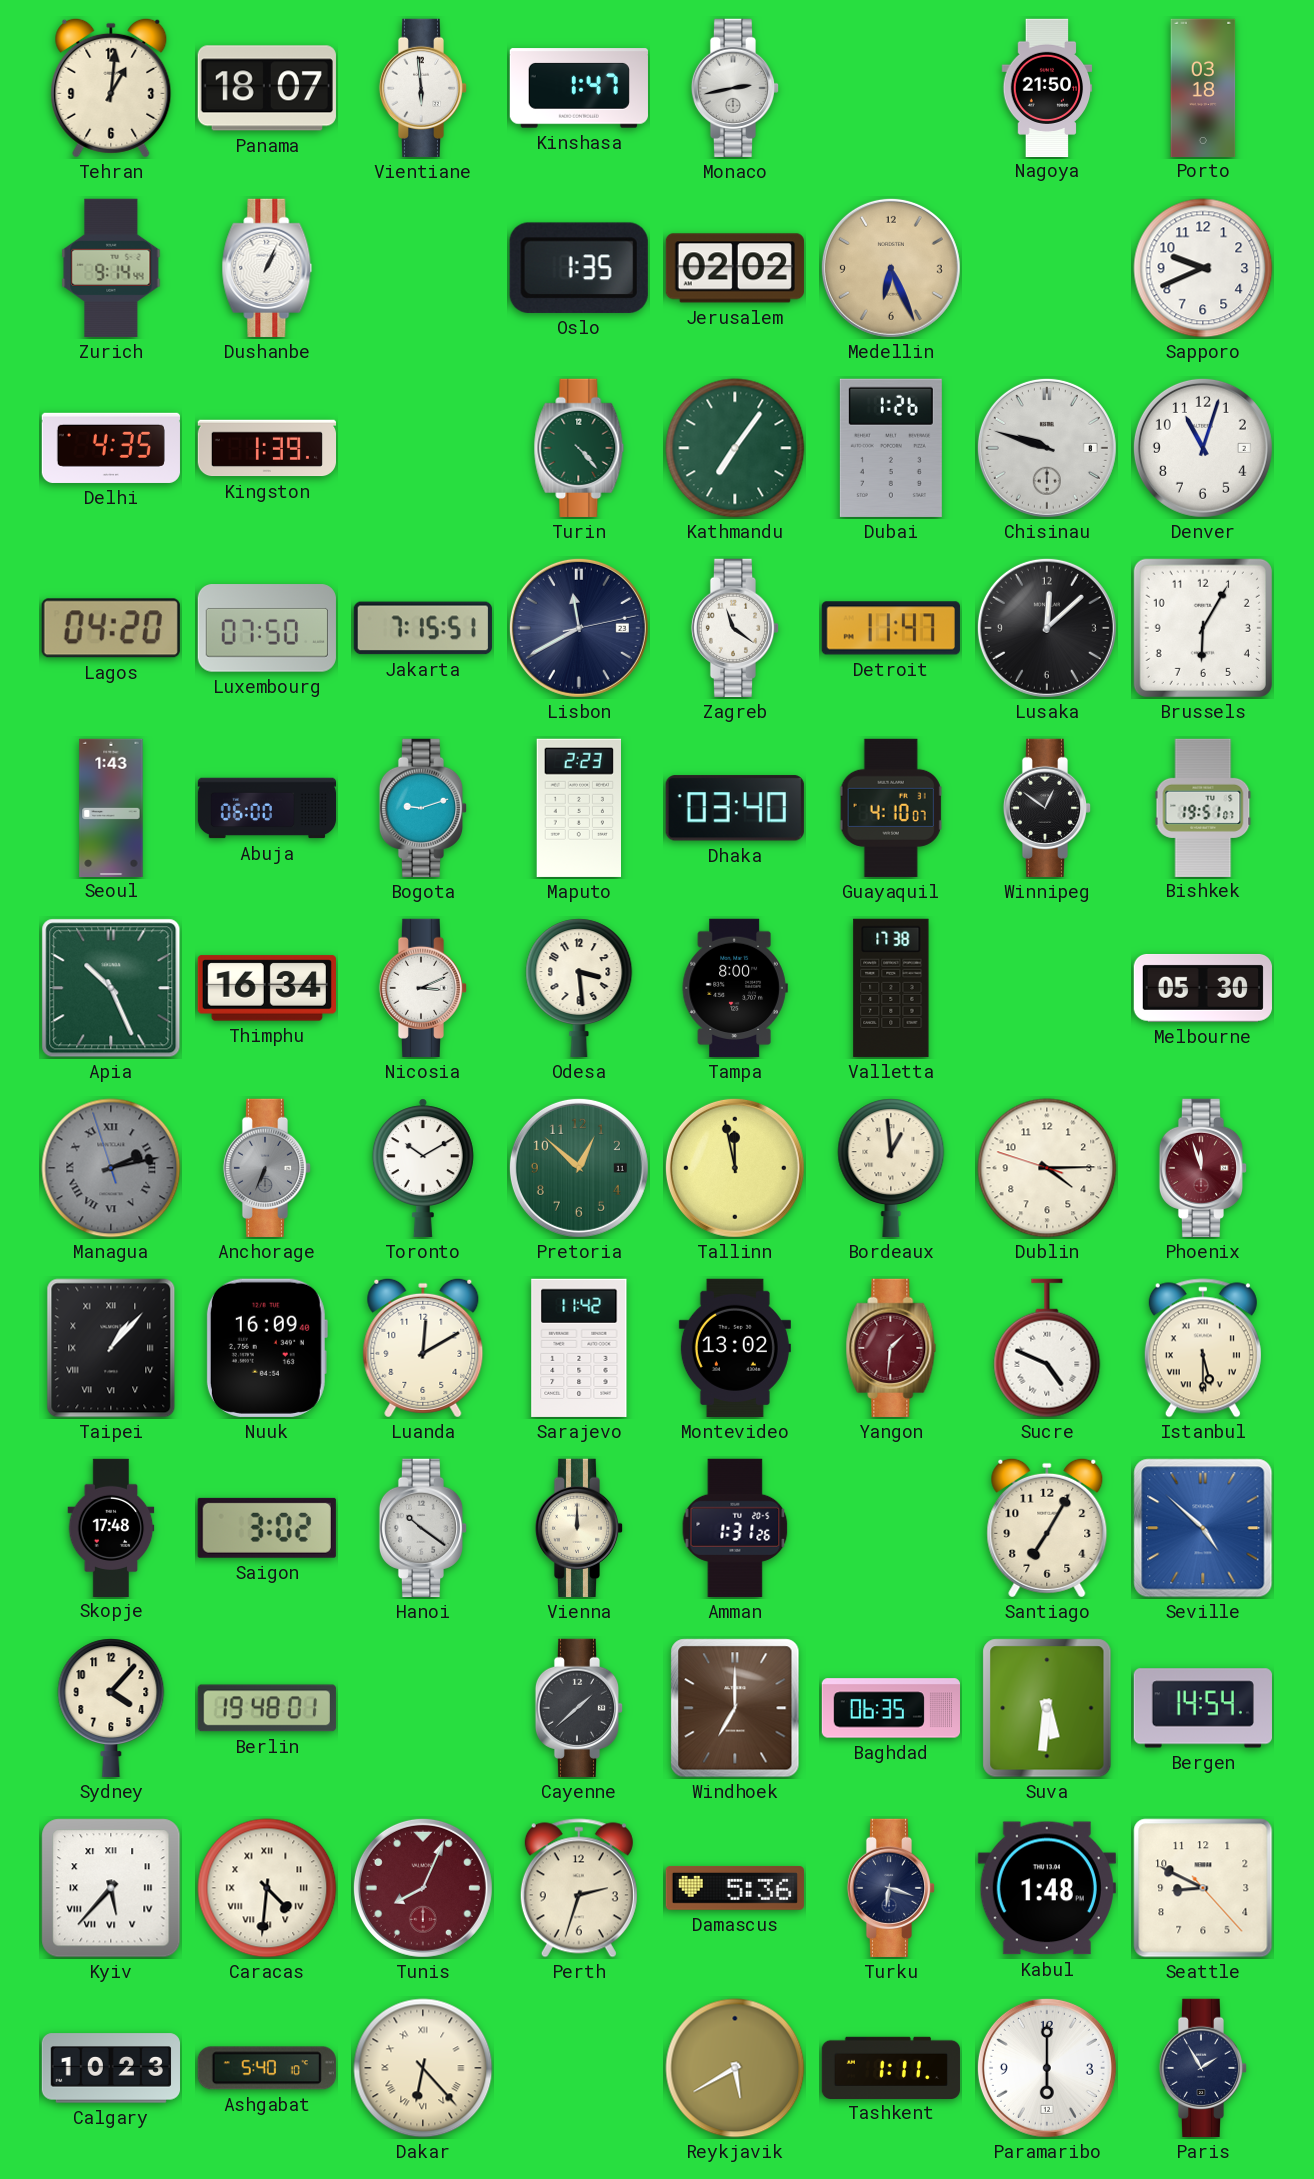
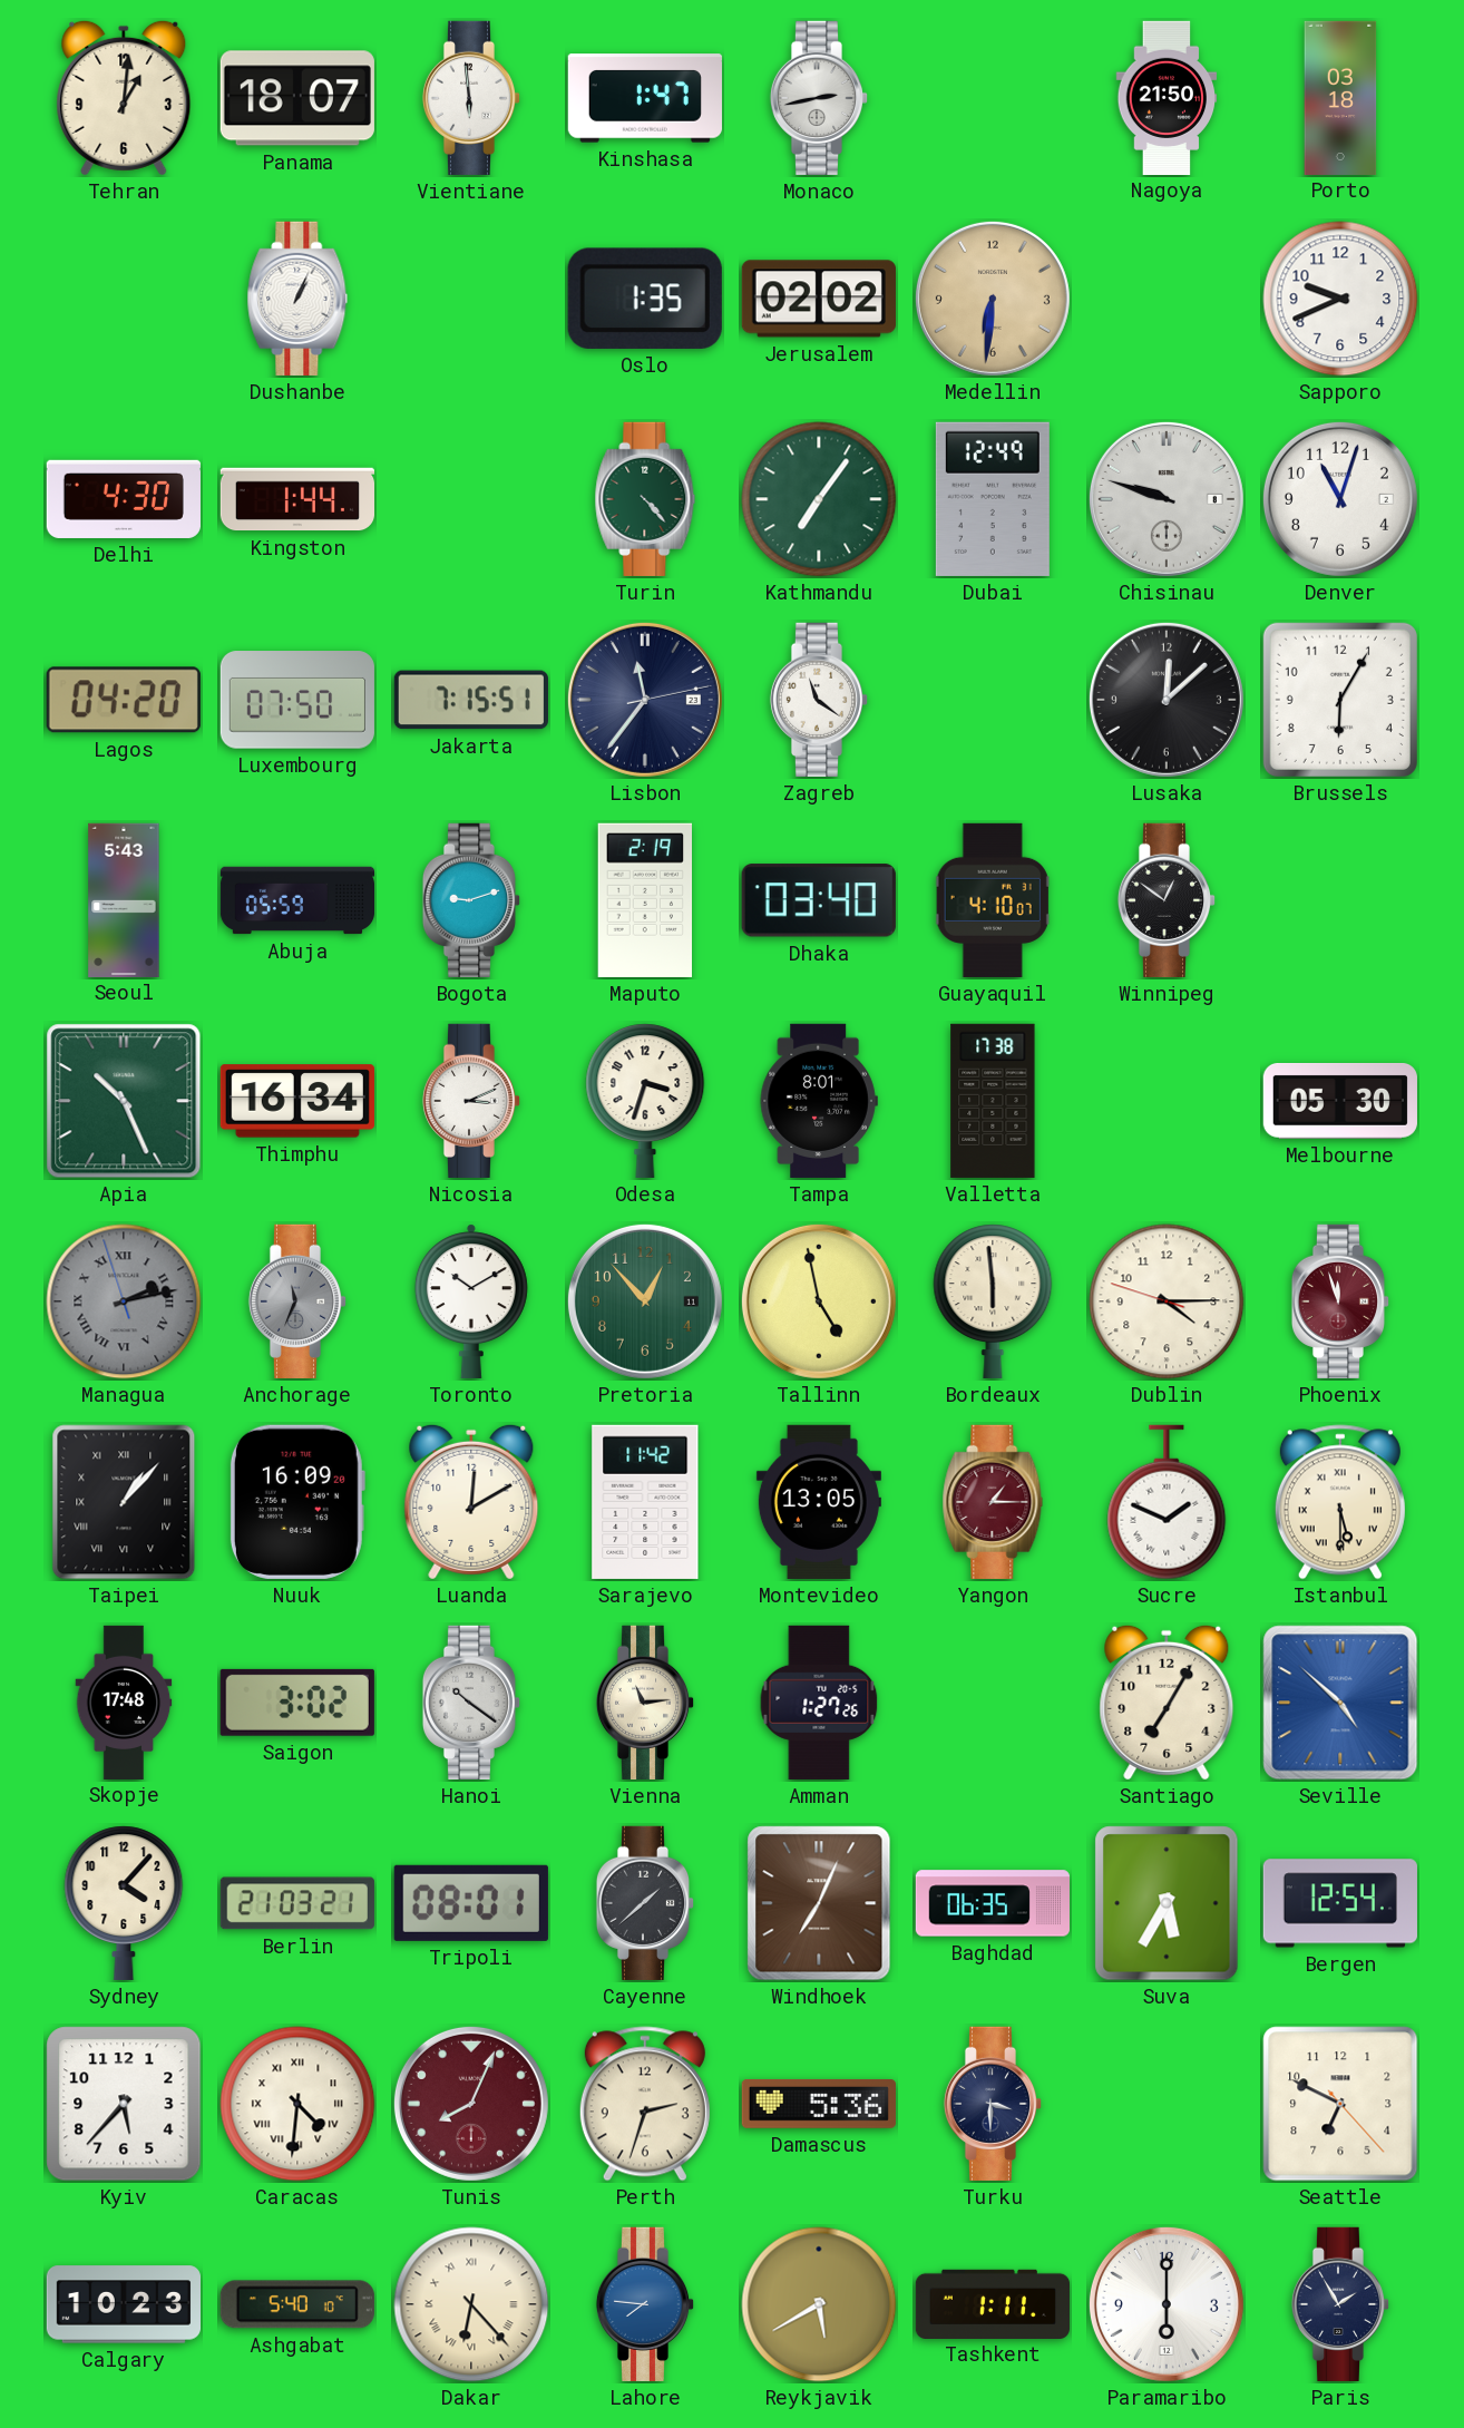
Zurich: 9:14 -> none (111, 268)
Medellin: 6:26 -> 6:31 (993, 299)
Delhi: 4:35 -> 4:30 (124, 499)
Kingston: 1:39 -> 1:44 (296, 499)
Dubai: 1:26 -> 12:49 (993, 499)
Lisbon: 11:40 -> 11:36 (645, 700)
Detroit: 11:47 -> none (891, 628)
Seoul: 1:43 -> 5:43 (124, 899)
Abuja: 06:00 -> 05:59 (297, 900)
Maputo: 2:23 -> 2:19 (644, 900)
Bishkek: 19:51 -> none (1203, 807)
Odesa: 3:29 -> 3:33 (645, 1101)
Tampa: 8:00 -> 8:01 (819, 1101)
Anchorage: 6:34 -> 11:34 (297, 1301)
Pretoria: 12:52 -> 12:53 (645, 1301)
Tallinn: 11:58 -> 4:58 (819, 1301)
Bordeaux: 12:59 -> 5:59 (993, 1301)
Nuuk: 16:09:40 -> 16:09:20 (297, 1502)
Montevideo: 13:02 -> 13:05 (819, 1502)
Yangon: 1:31 -> 1:15 (993, 1502)
Sucre: 4:49 -> 1:49 (1167, 1502)
Vienna: 12:00 -> 11:14 (645, 1703)
Amman: 1:31 -> 1:27 (819, 1703)
Berlin: 19:48 -> 21:03 (297, 1903)
Tripoli: none -> 08:01 (471, 1903)
Windhoek: 7:00 -> 7:04 (819, 1903)
Suva: 5:31 -> 5:35 (1167, 1903)
Bergen: 14:54 -> 12:54 (1340, 1903)
Kyiv numerals: Roman -> Arabic (124, 2104)
Turku: 6:18 -> 3:30 (993, 2104)
Kabul: 1:48 -> none (1047, 1888)
Seattle: 8:49 -> 6:49 (1340, 2104)
Lahore: none -> 7:46 (645, 2304)
